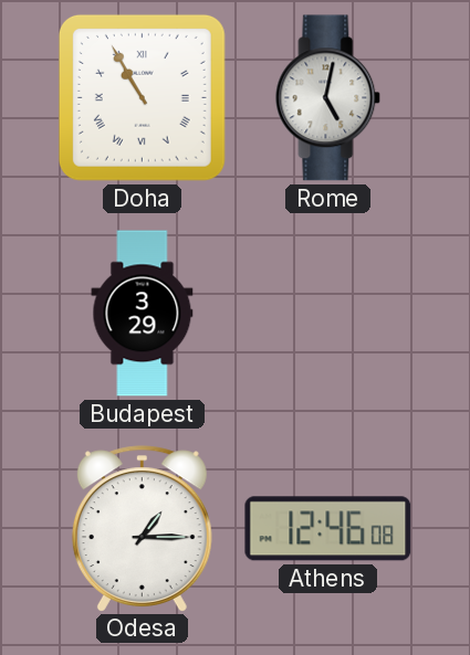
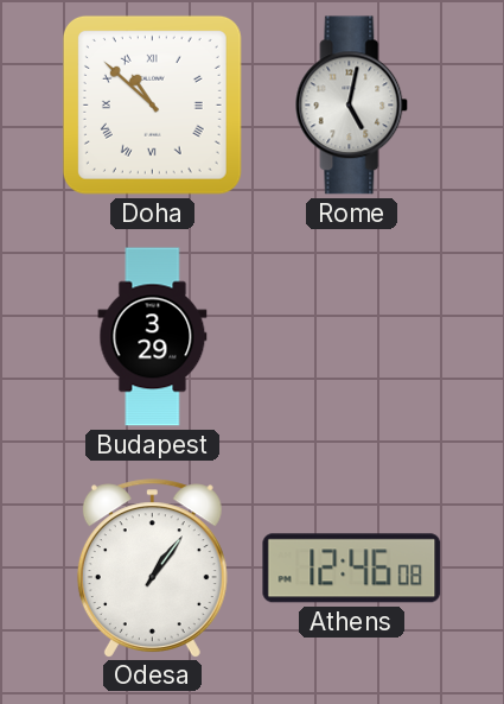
Doha: 10:55 -> 10:52 (152, 104)
Odesa: 1:15 -> 1:06 (152, 567)
